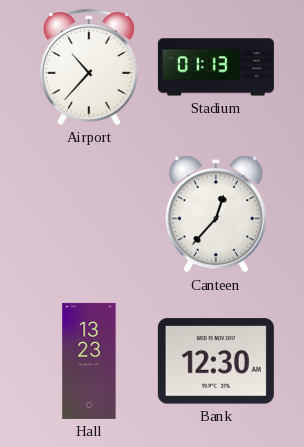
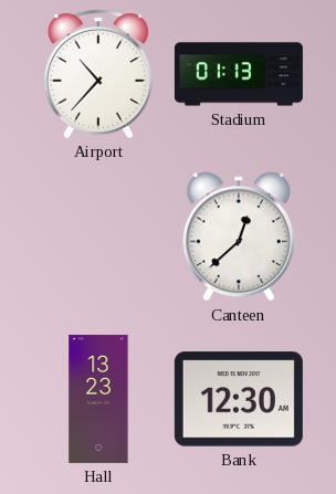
Canteen: 12:37 -> 12:38 (239, 237)
